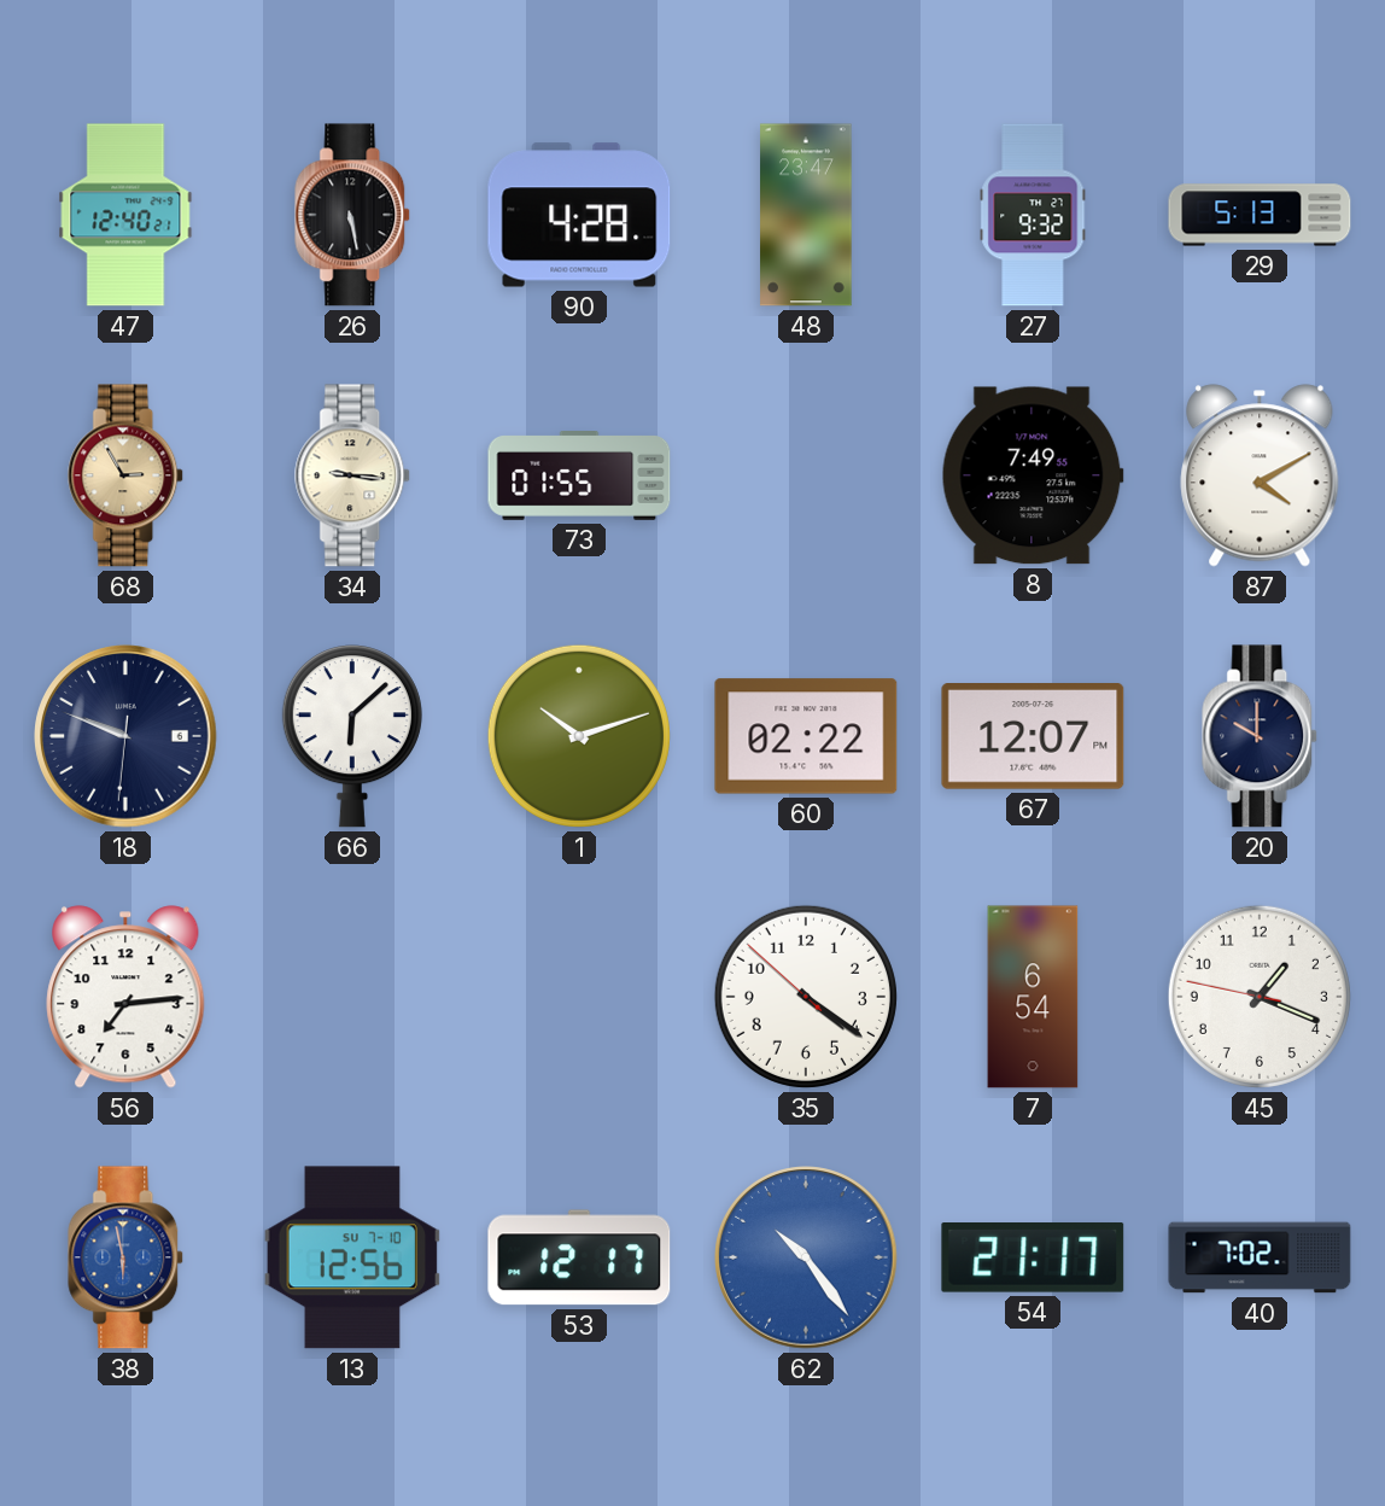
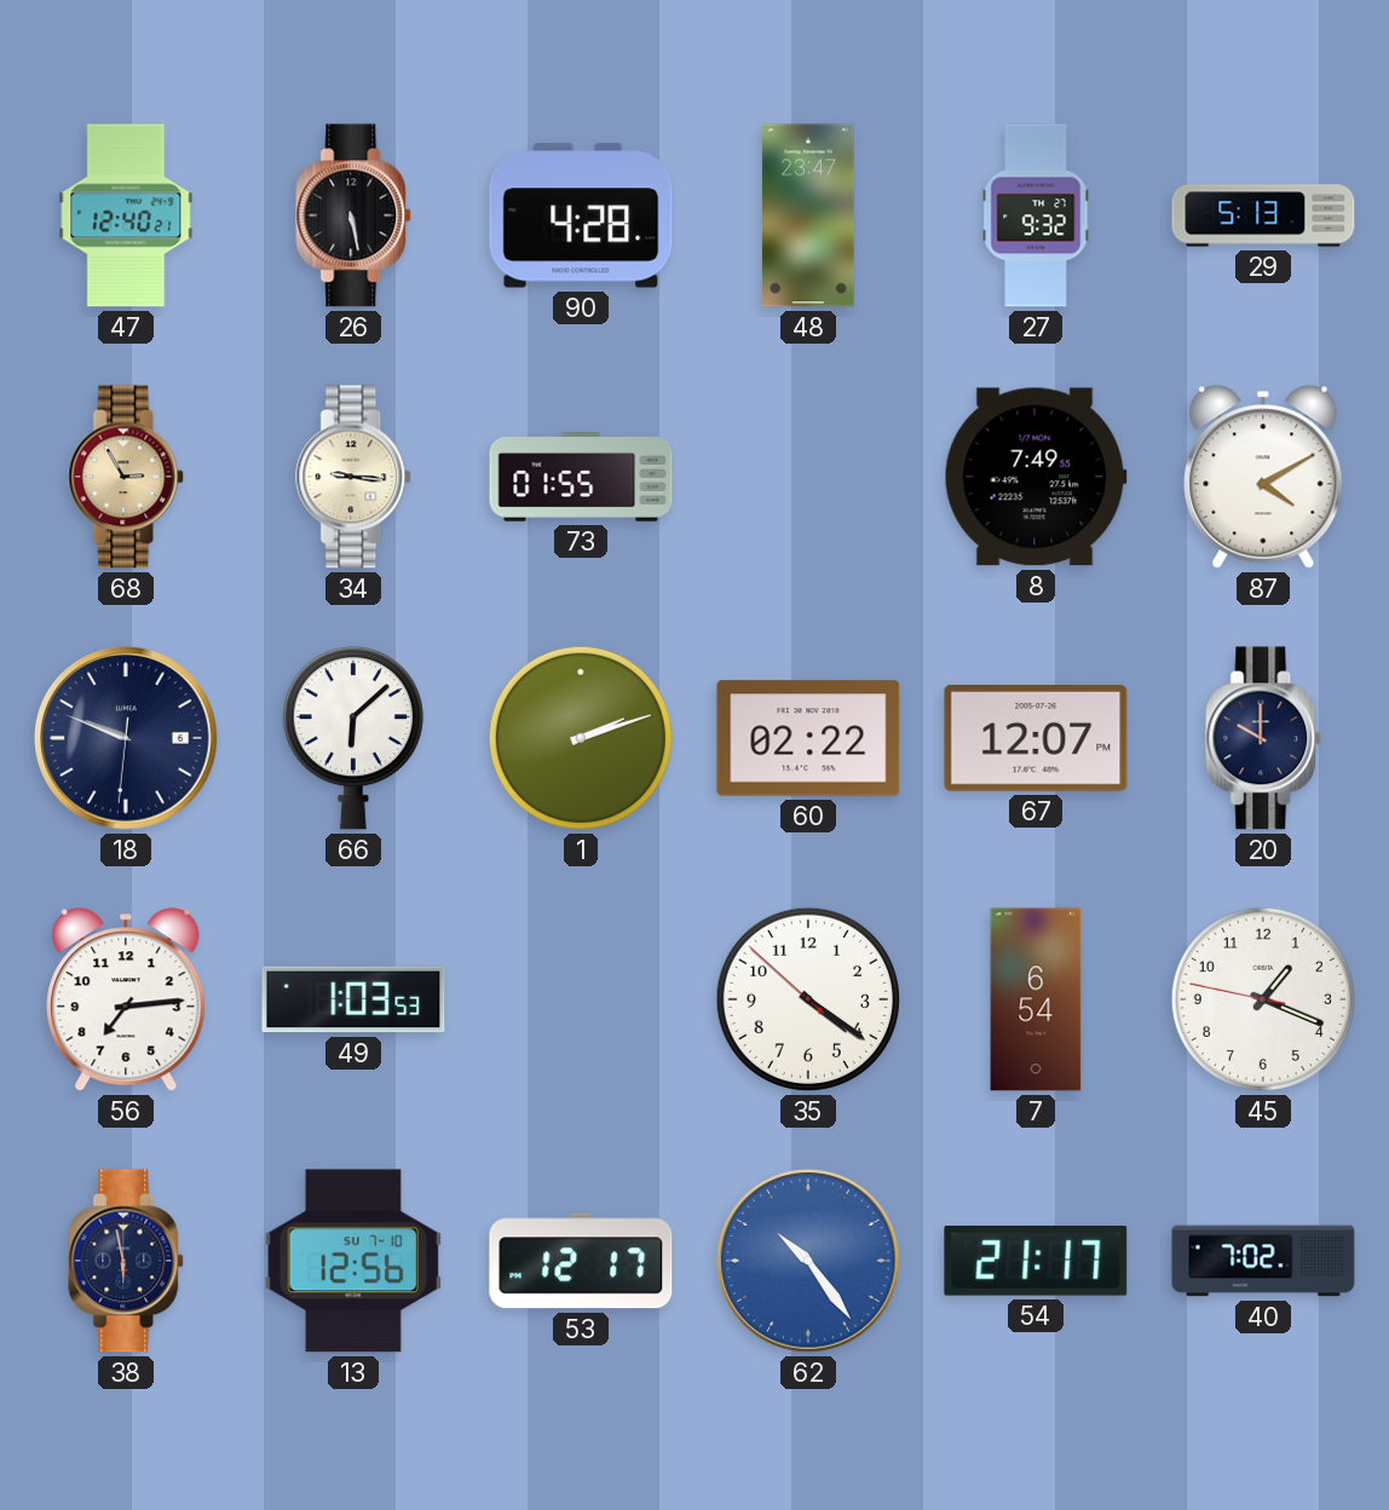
1: 10:12 -> 2:12 (581, 738)
49: none -> 1:03 (353, 999)
38 dial: blue -> navy (127, 1261)
